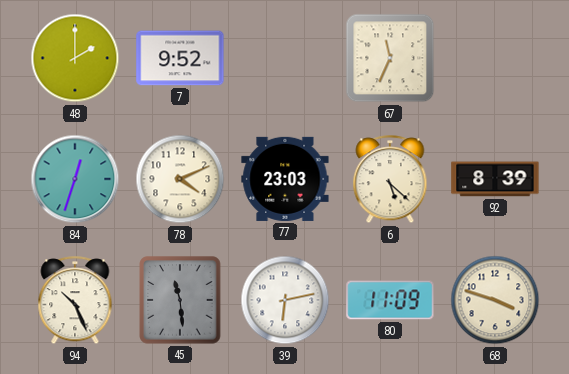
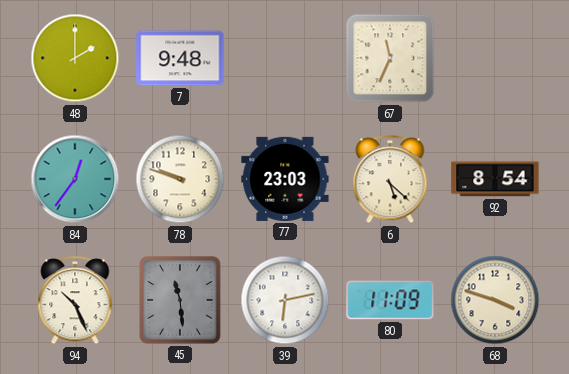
7: 9:52 -> 9:48 (180, 58)
84: 12:33 -> 12:36 (75, 179)
78: 4:11 -> 9:48 (180, 179)
92: 8:39 -> 8:54 (495, 179)
